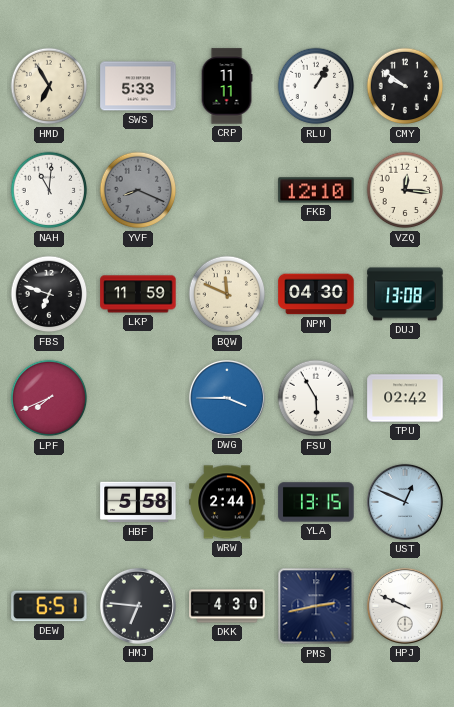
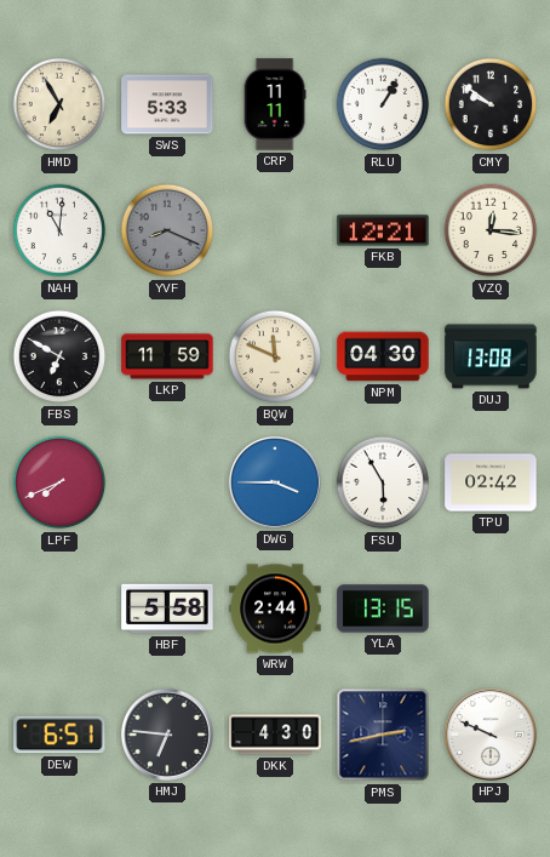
FKB: 12:10 -> 12:21 (383, 230)
FBS: 6:48 -> 6:50 (59, 356)
UST: 12:49 -> none (405, 502)
